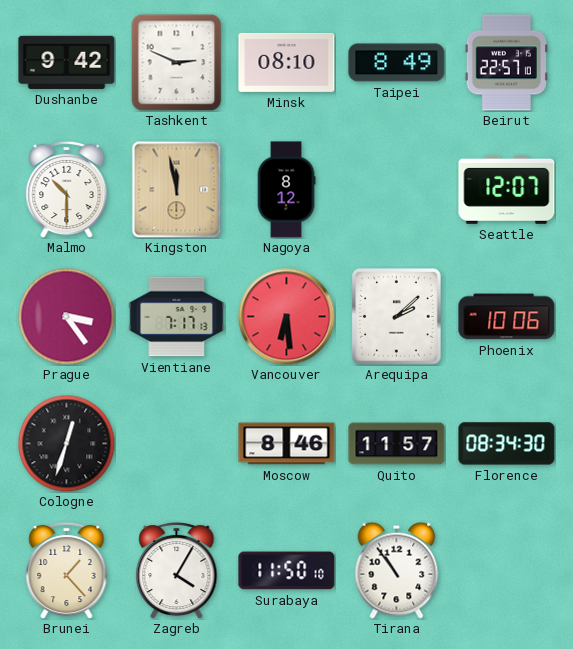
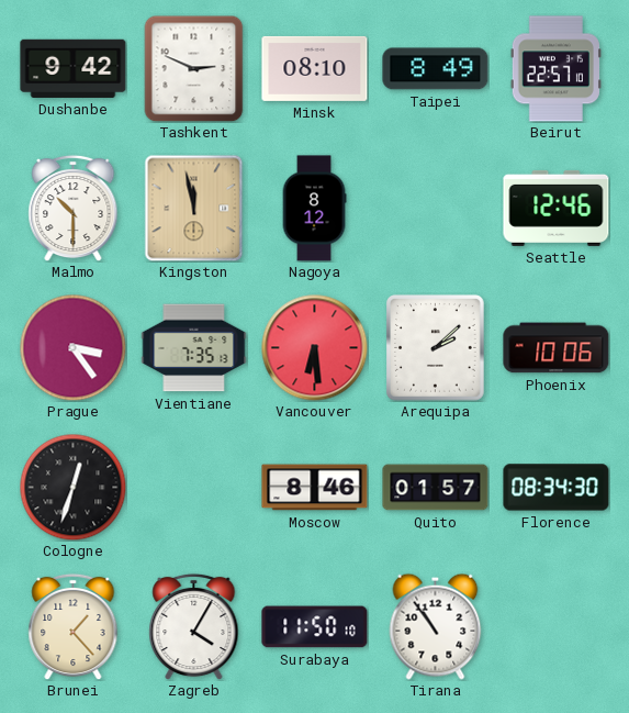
Seattle: 12:07 -> 12:46 (557, 208)
Vientiane: 7:17 -> 7:35 (194, 348)
Quito: 11:57 -> 01:57 (436, 488)
